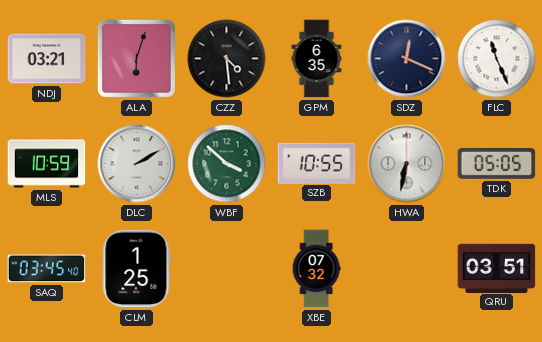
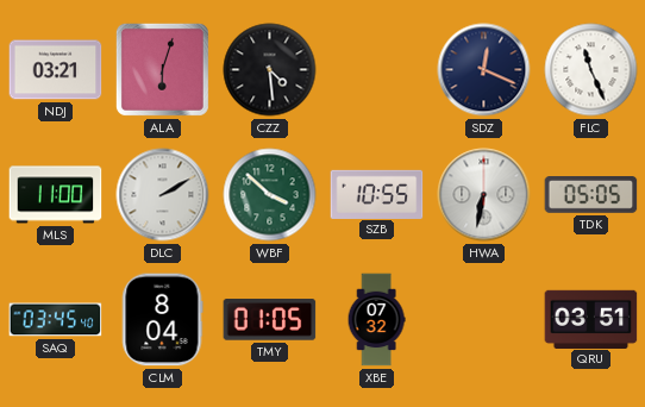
GPM: 6:35 -> none (317, 59)
MLS: 10:59 -> 11:00 (56, 195)
CLM: 1:25 -> 8:04 (162, 320)
TMY: none -> 01:05 (270, 320)
